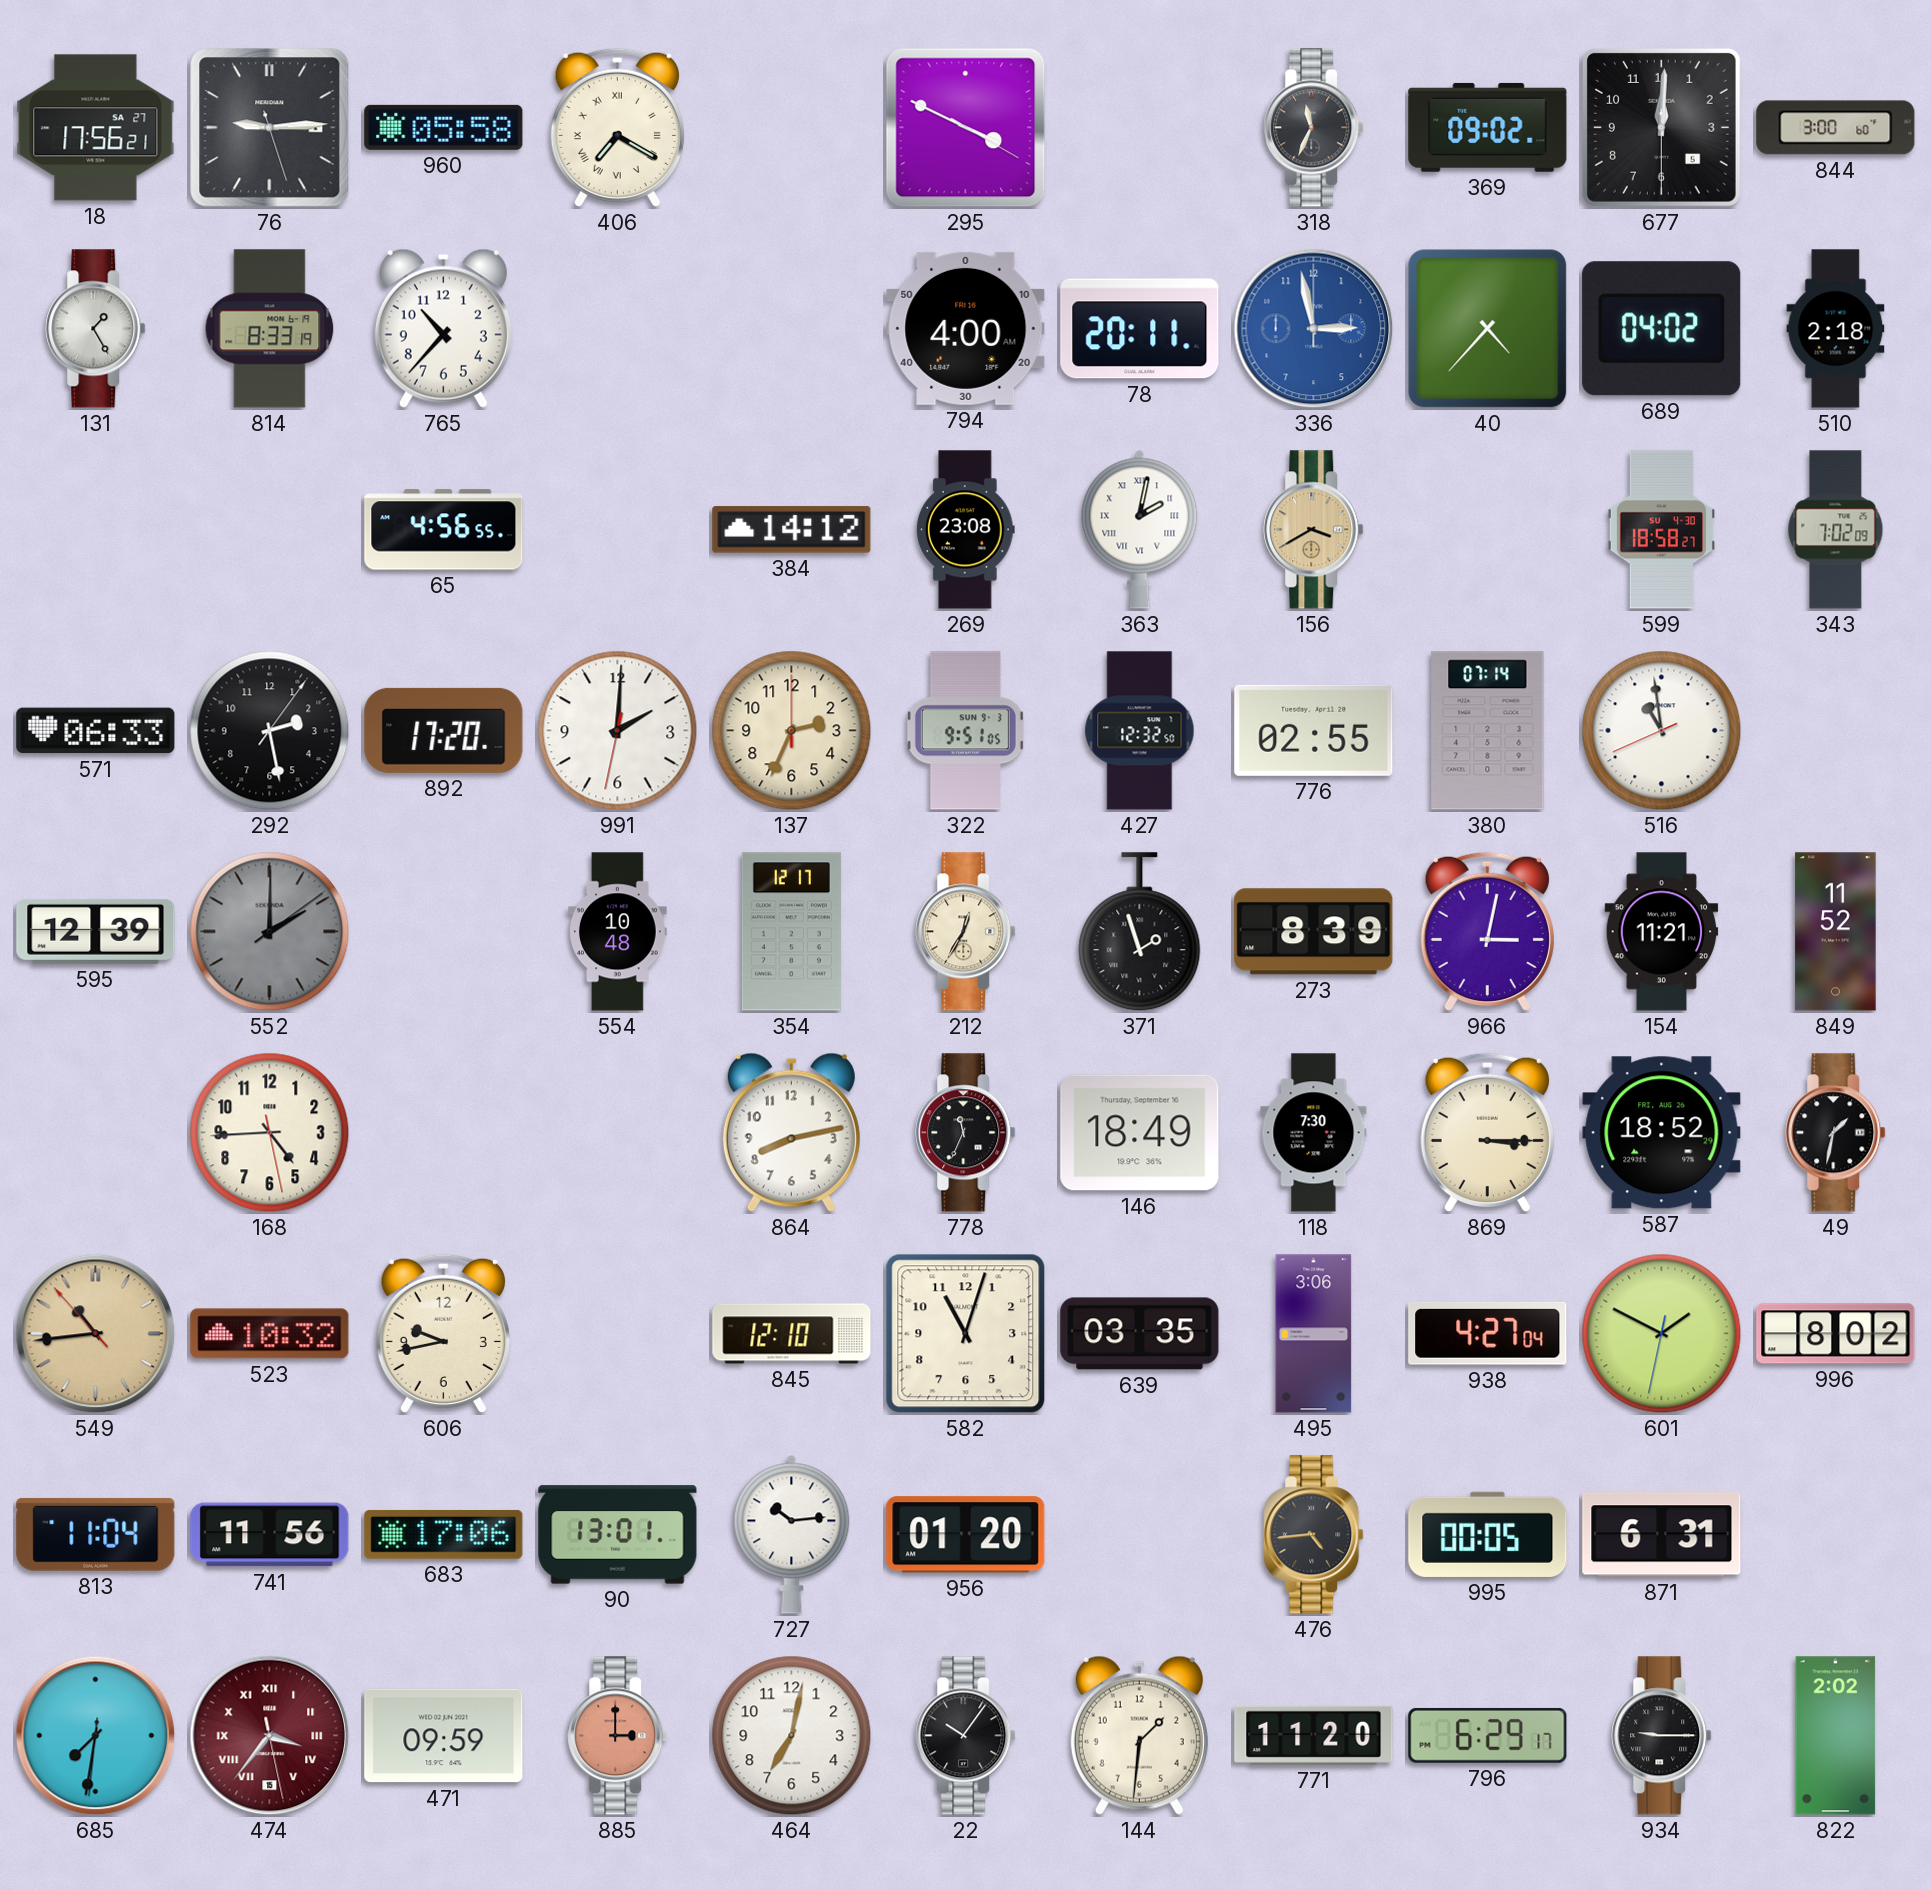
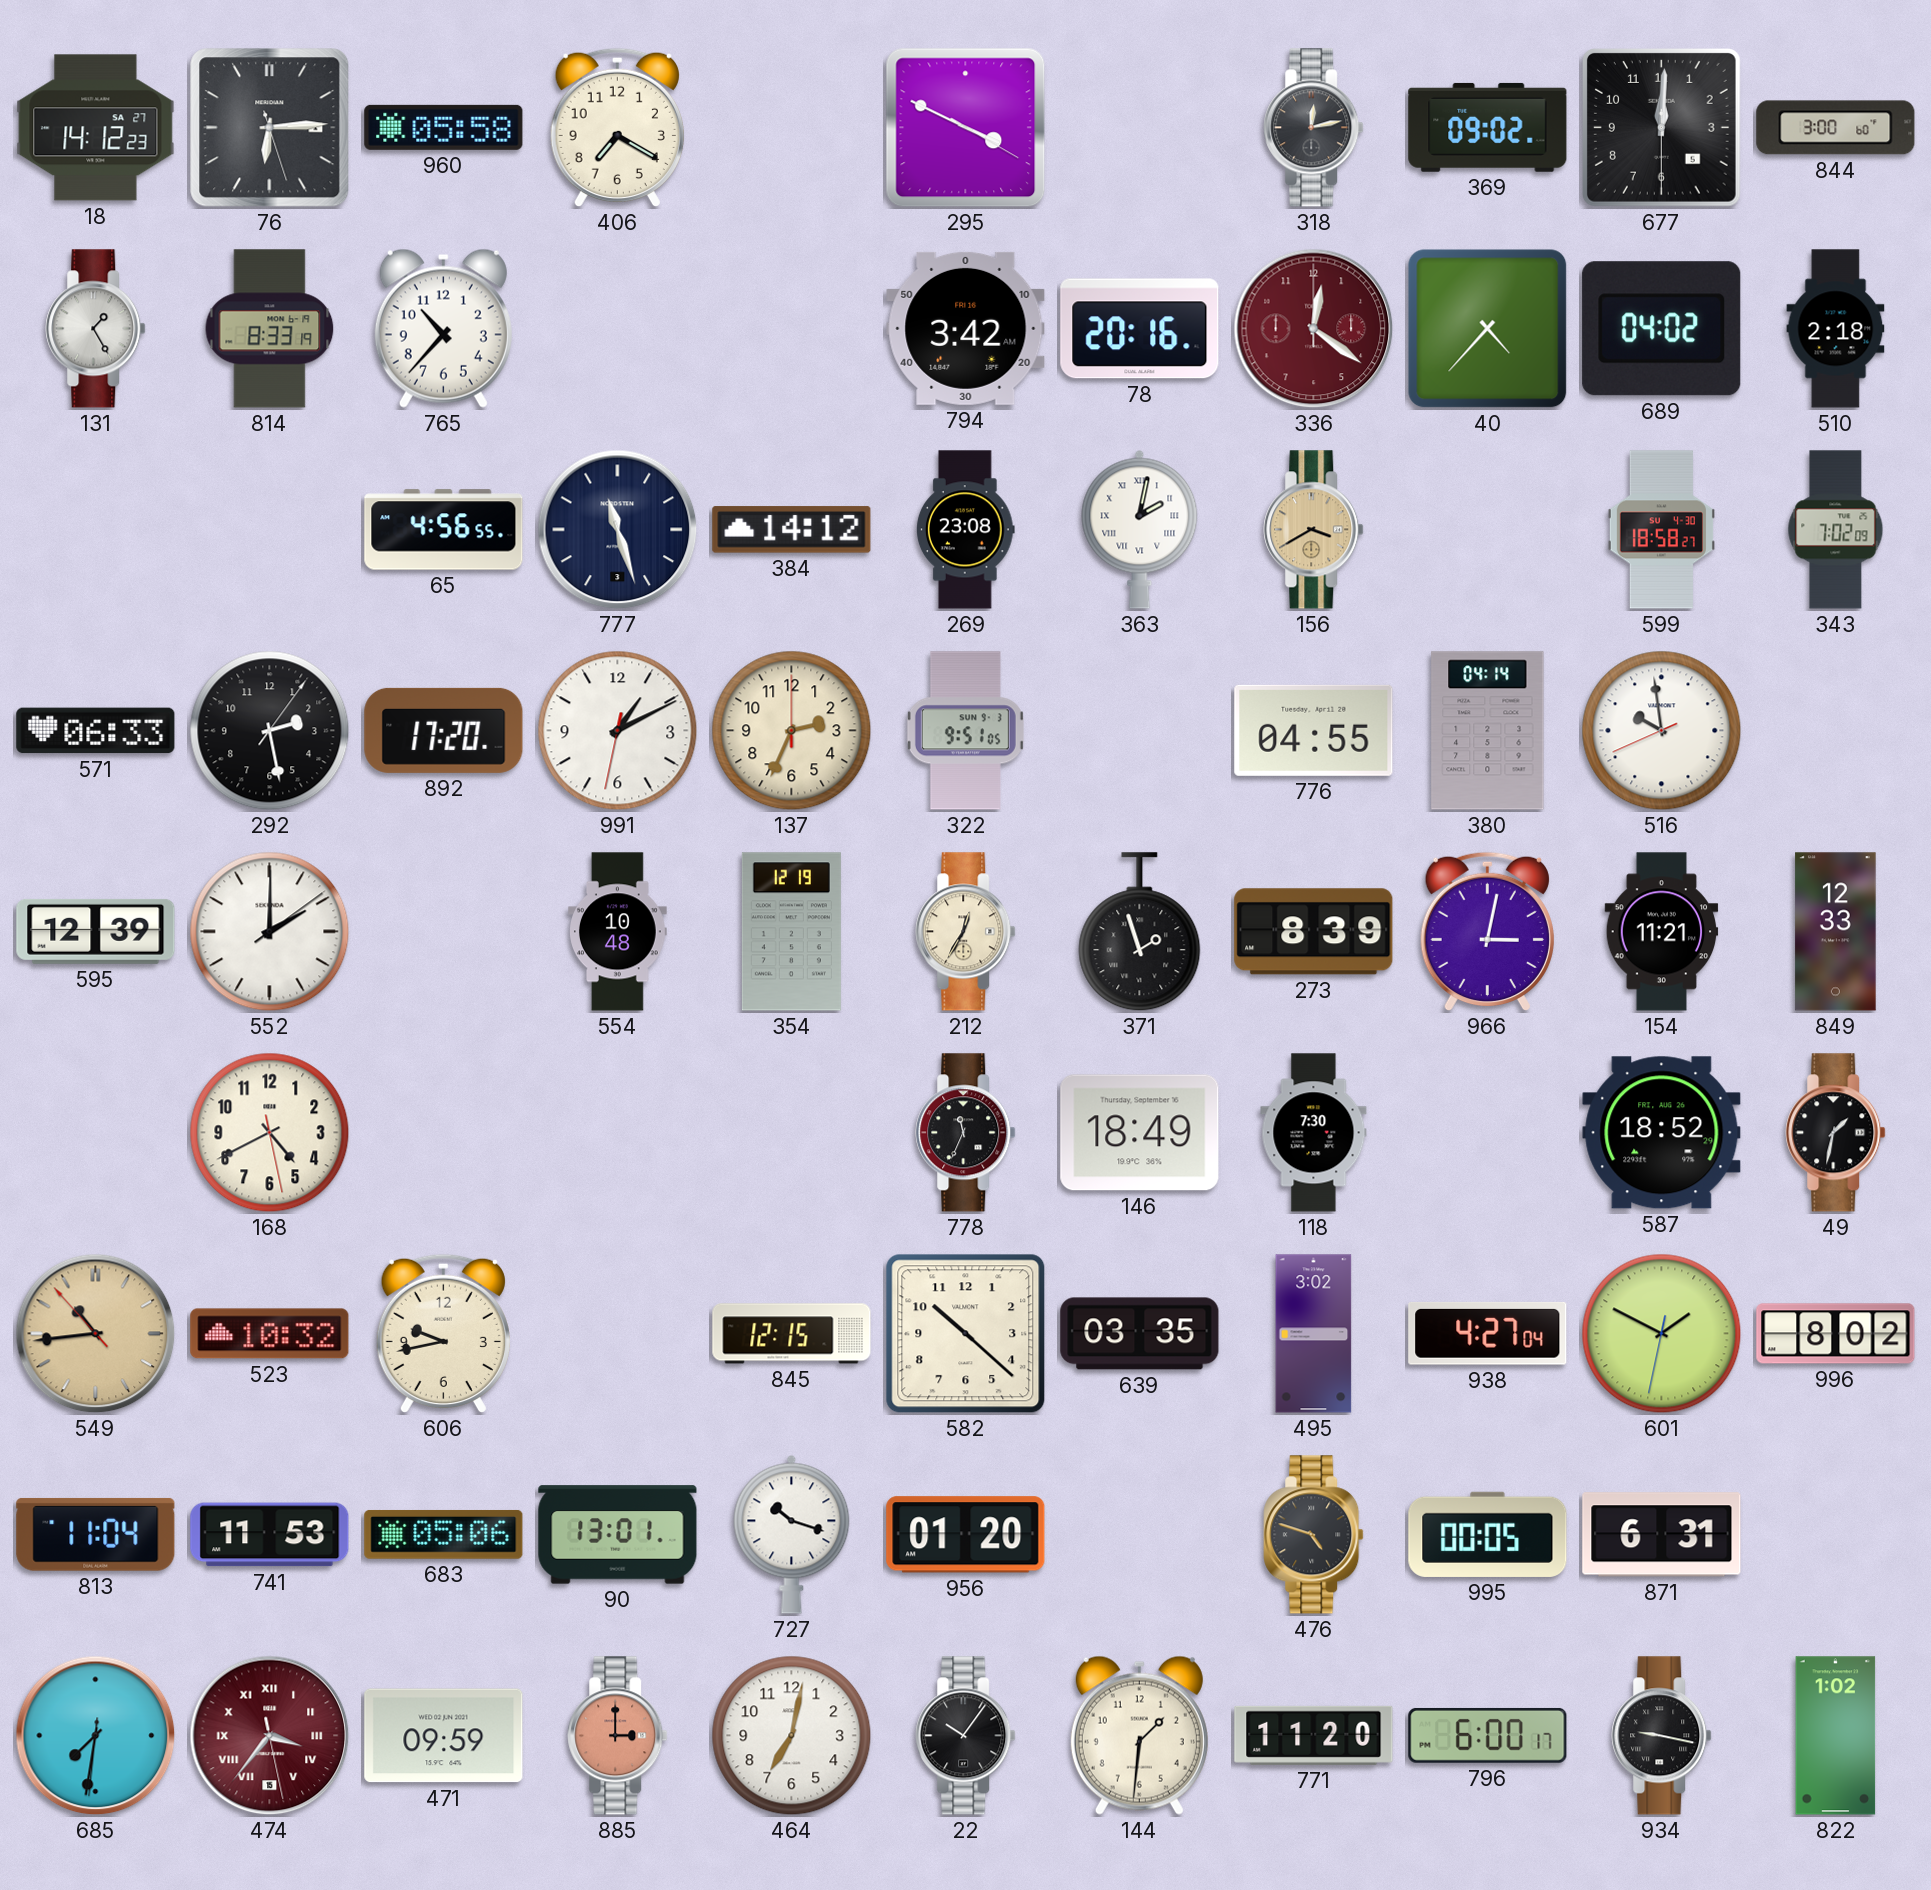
18: 17:56 -> 14:12 (96, 128)
76: 9:14 -> 6:14 (270, 128)
406 numerals: Roman -> Arabic (617, 128)
318: 11:34 -> 12:13 (1314, 128)
794: 4:00 -> 3:42 (966, 328)
78: 20:11 -> 20:16 (1140, 329)
336: 2:58 -> 12:21 (1314, 329)
336 dial: blue -> burgundy (1314, 329)
777: none -> 11:27 (618, 530)
991: 2:00 -> 1:10 (618, 731)
427: 12:32 -> none (1140, 731)
776: 02:55 -> 04:55 (1314, 730)
380: 07:14 -> 04:14 (1488, 731)
516: 10:58 -> 9:58 (1662, 731)
552 dial: grey -> white (270, 932)
354: 12:17 -> 12:19 (791, 932)
849: 11:52 -> 12:33 (1836, 932)
168: 4:44 -> 4:40 (270, 1133)
864: 8:13 -> none (791, 1132)
869: 3:15 -> none (1487, 1133)
845: 12:10 -> 12:15 (792, 1334)
582: 11:03 -> 10:22 (966, 1334)
495: 3:06 -> 3:02 (1314, 1334)
741: 11:56 -> 11:53 (270, 1535)
683: 17:06 -> 05:06 (444, 1534)
727: 10:14 -> 10:18 (792, 1534)
476: 4:44 -> 4:48 (1314, 1535)
796: 6:29 -> 6:00 (1488, 1735)
934: 9:15 -> 9:17 (1662, 1736)
822: 2:02 -> 1:02 (1836, 1736)
